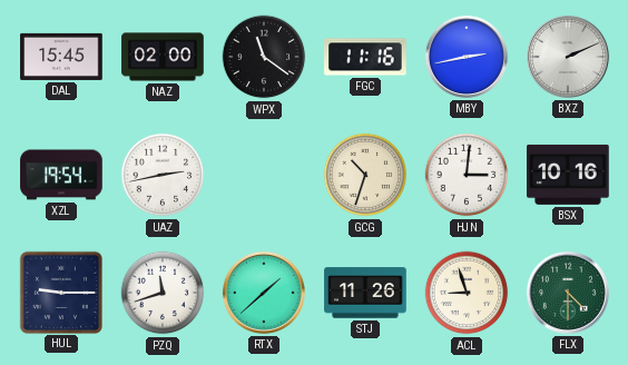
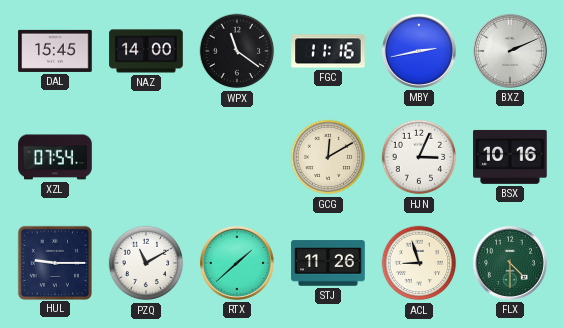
NAZ: 02:00 -> 14:00 (146, 51)
XZL: 19:54 -> 07:54 (55, 157)
UAZ: 2:43 -> none (163, 175)
GCG: 10:33 -> 12:10 (328, 157)
HJN: 3:01 -> 3:04 (419, 157)
PZQ: 11:42 -> 11:10 (146, 263)
